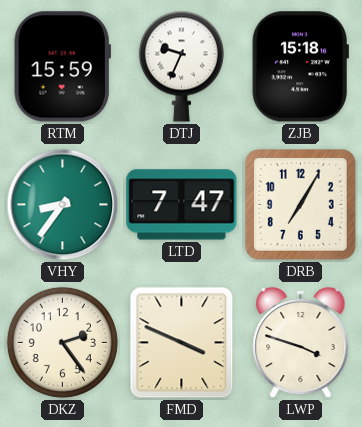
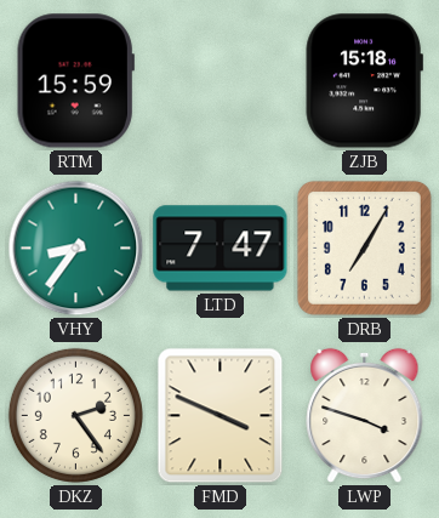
DTJ: 9:34 -> none (181, 66)
